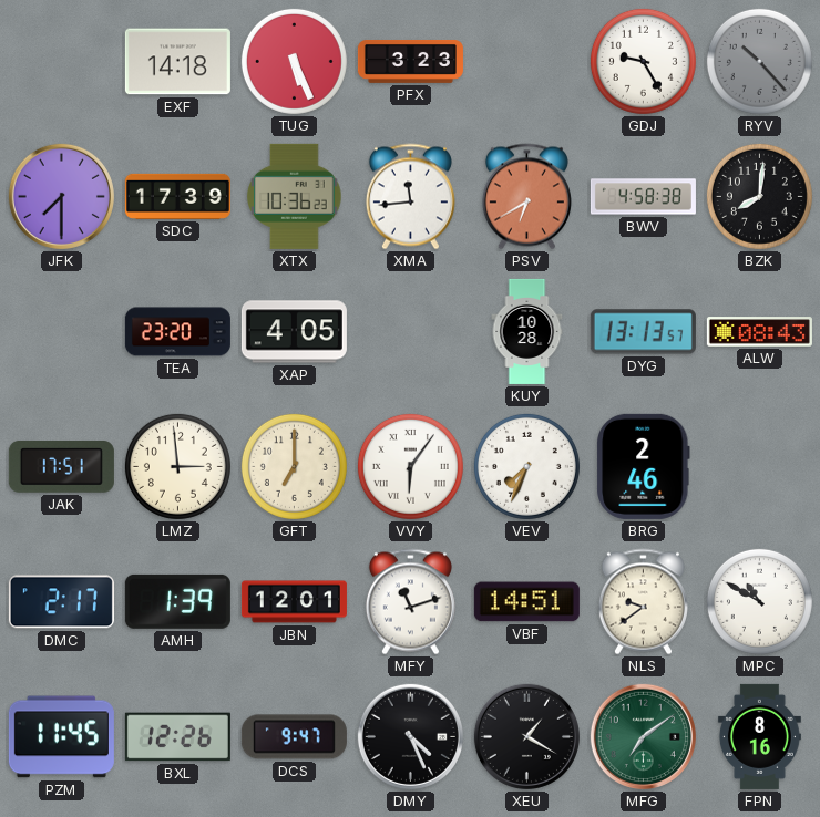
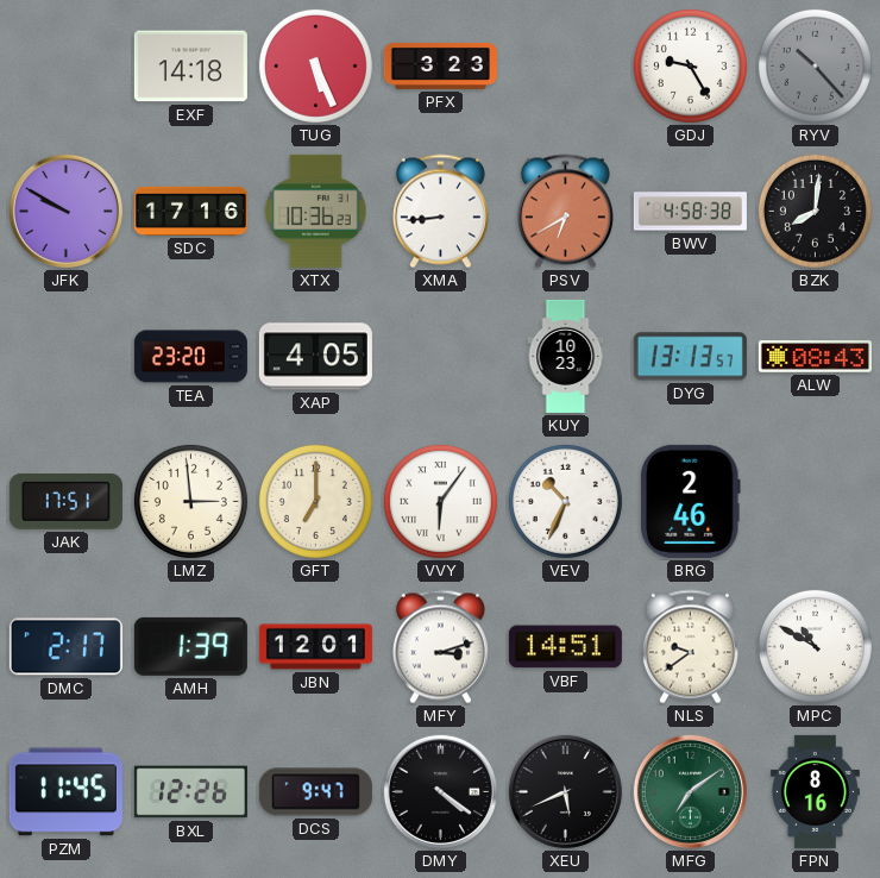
JFK: 7:30 -> 9:50 (65, 211)
SDC: 17:39 -> 17:16 (190, 211)
XMA: 11:44 -> 8:44 (440, 212)
KUY: 10:28 -> 10:23 (566, 356)
VEV: 7:34 -> 10:34 (565, 501)
MFY: 11:12 -> 3:12 (440, 647)
DMY: 4:26 -> 4:21 (440, 791)
XEU: 1:20 -> 5:41 (565, 791)
